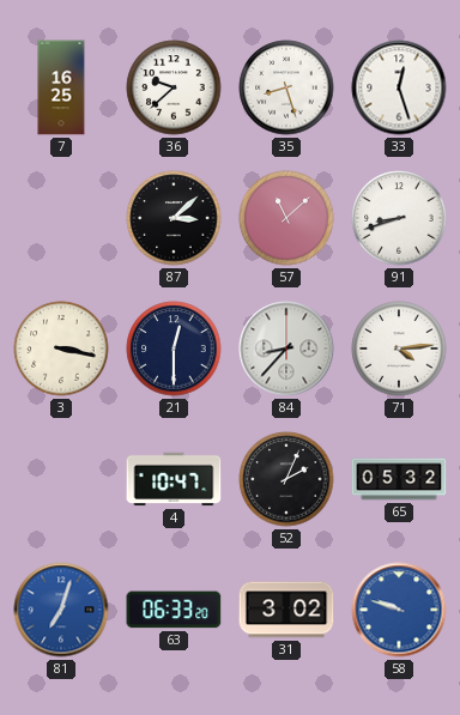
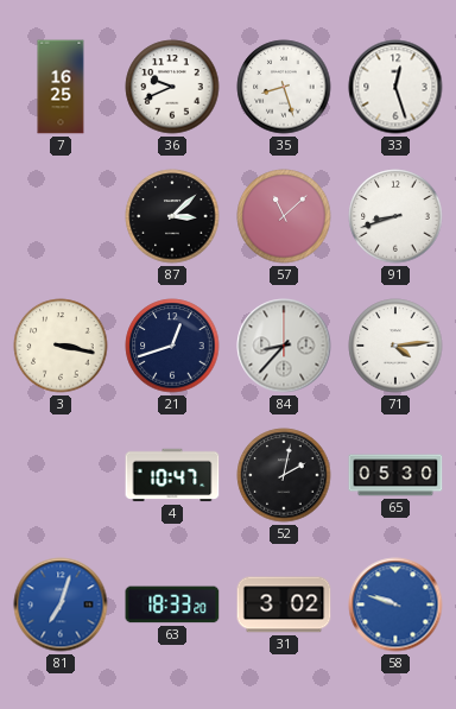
36: 9:38 -> 9:41 (172, 87)
21: 12:30 -> 12:42 (172, 346)
52: 2:04 -> 2:02 (284, 475)
65: 05:32 -> 05:30 (395, 475)
63: 06:33 -> 18:33 (172, 604)
